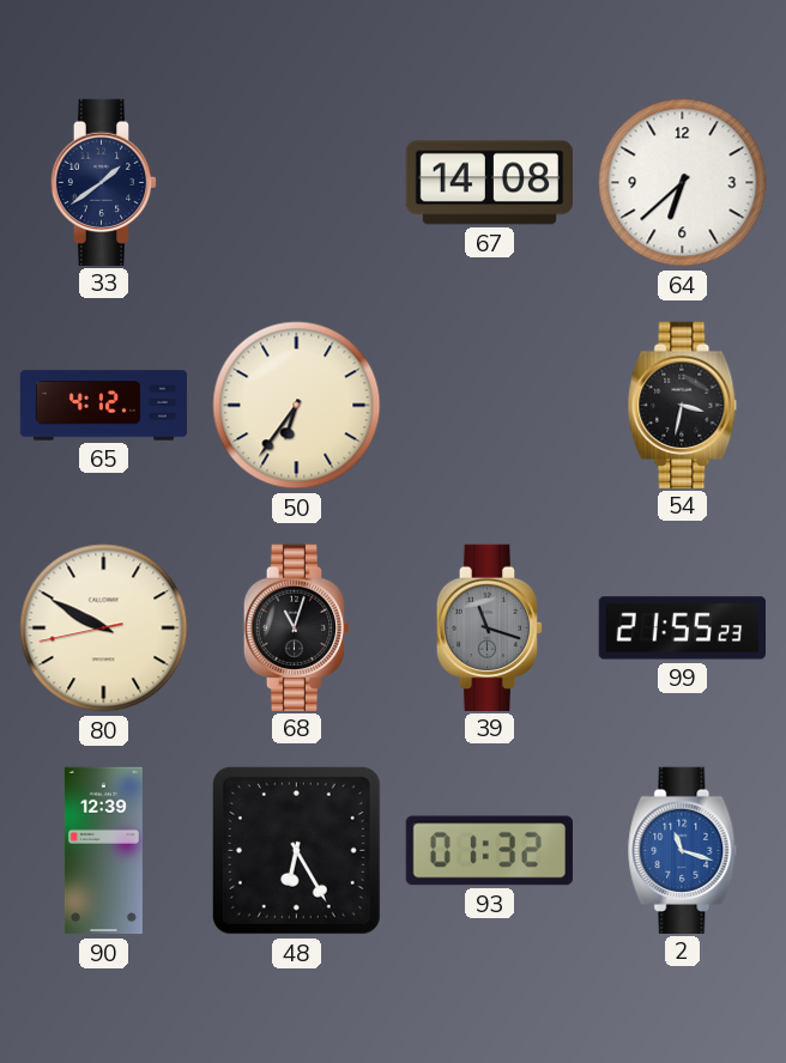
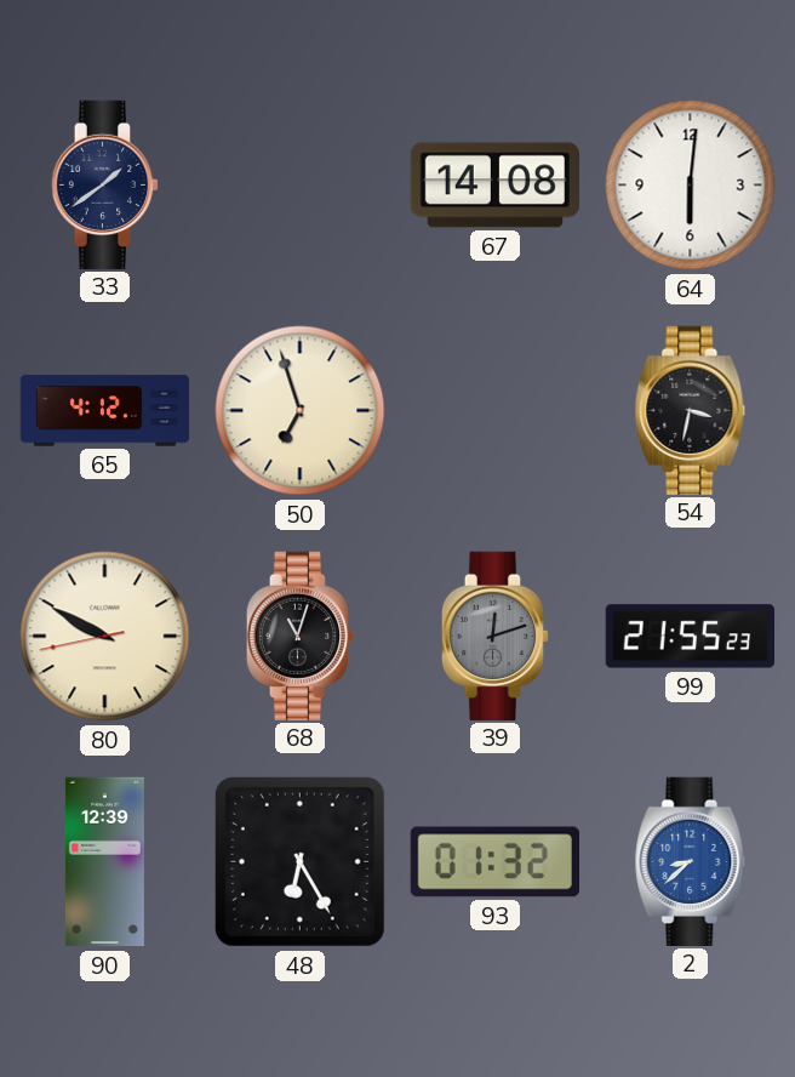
64: 6:38 -> 6:01 (691, 186)
50: 6:36 -> 6:57 (301, 411)
39: 11:18 -> 12:12 (496, 636)
2: 11:18 -> 8:38 (691, 861)
